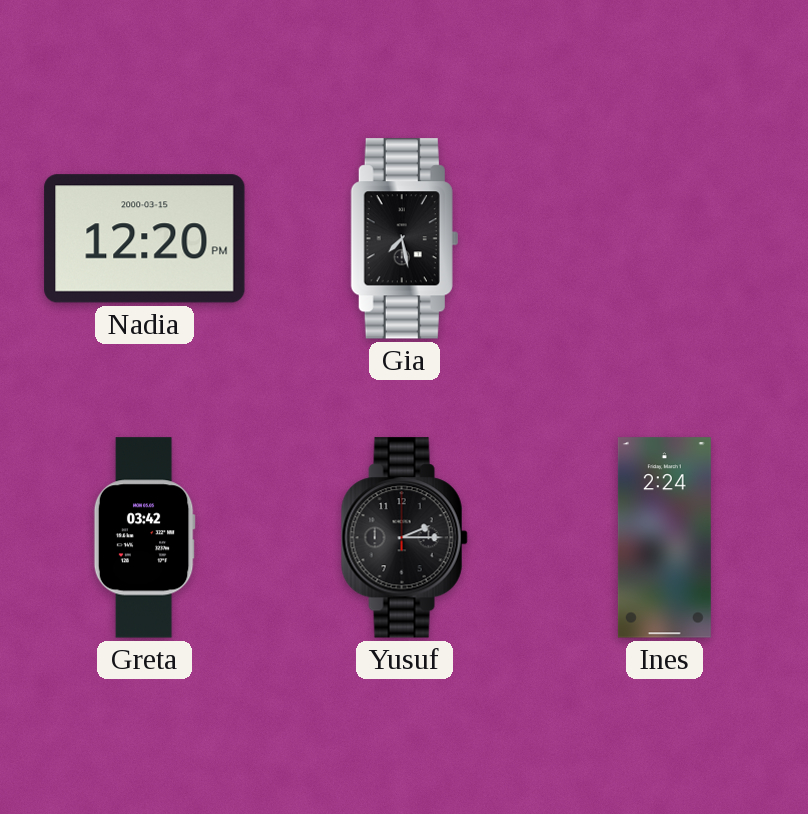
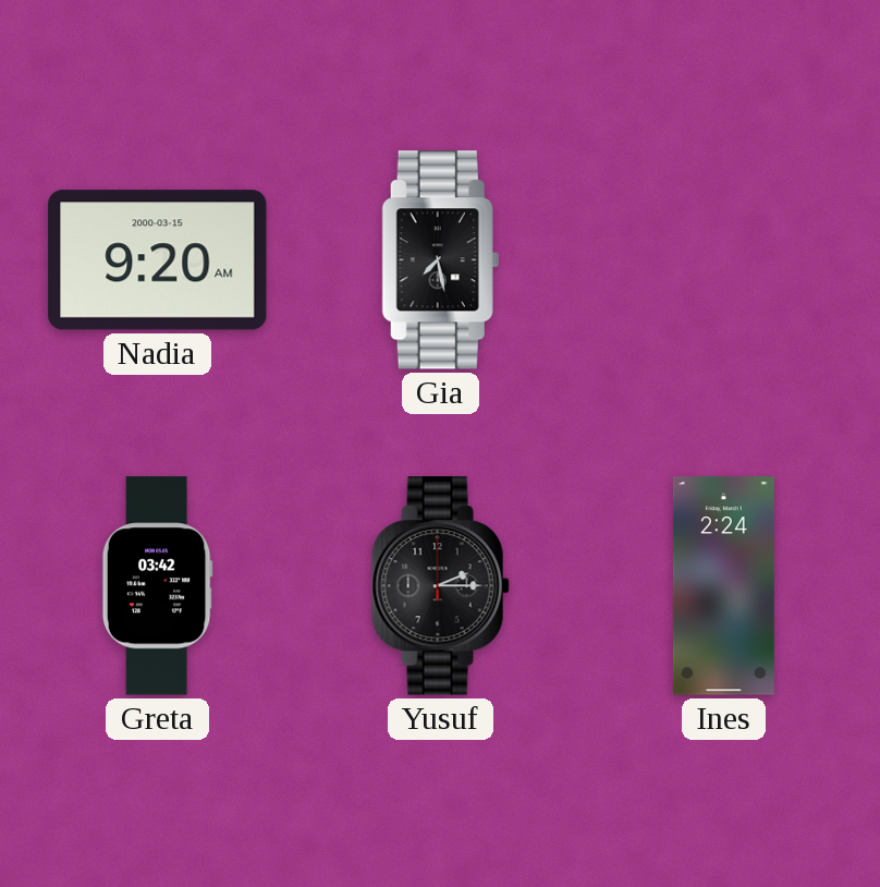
Nadia: 12:20 -> 9:20 (158, 260)
